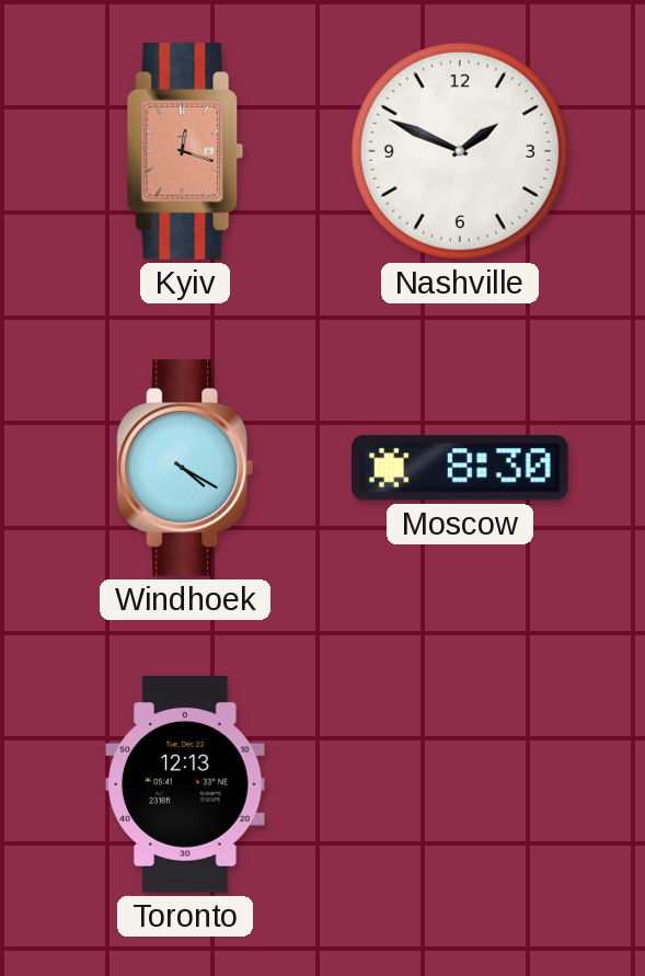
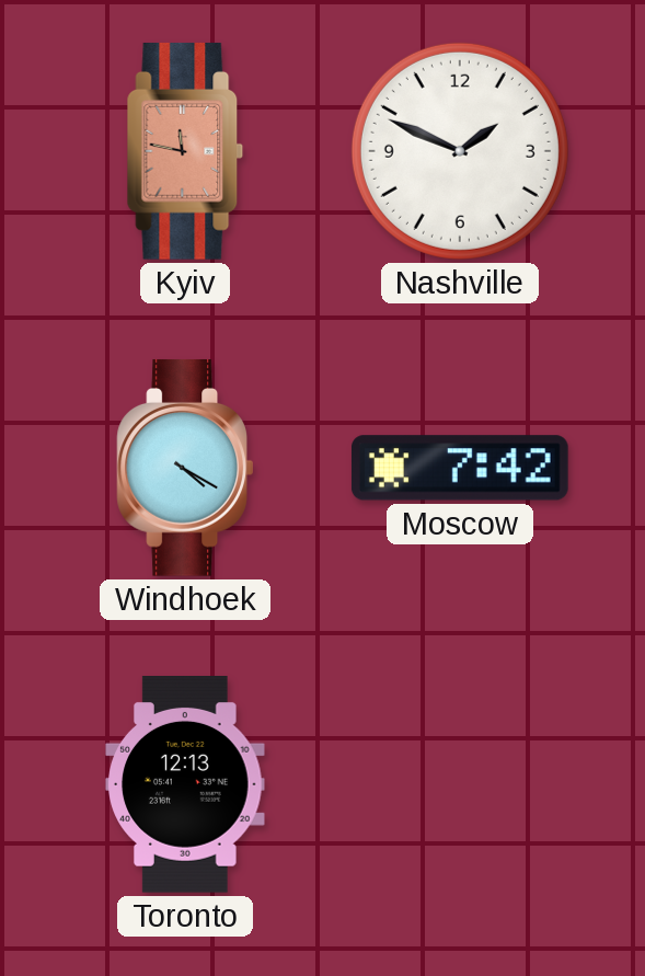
Kyiv: 12:18 -> 11:47 (185, 151)
Moscow: 8:30 -> 7:42 (460, 468)
